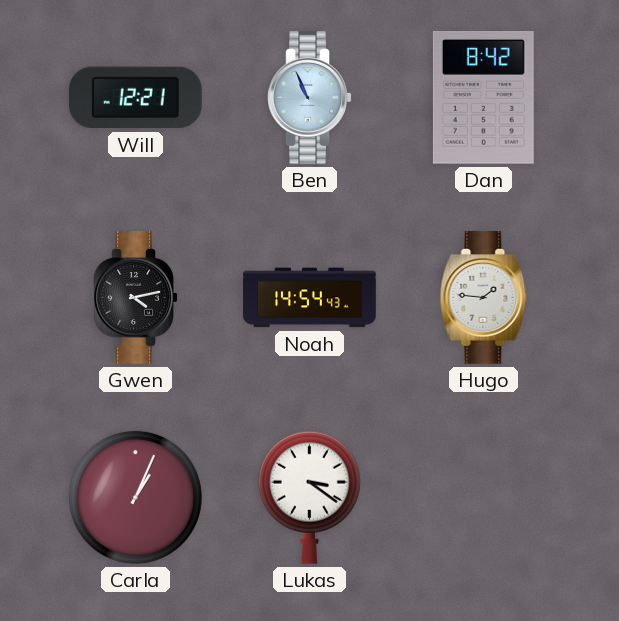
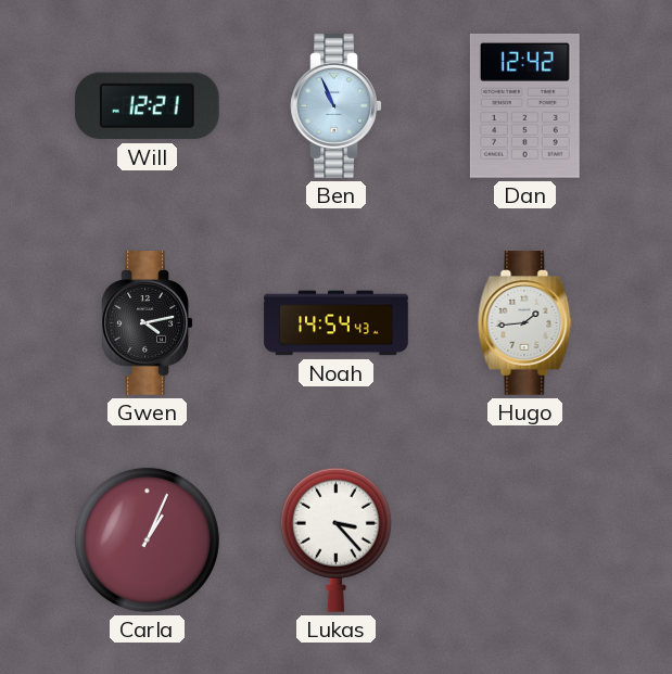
Dan: 8:42 -> 12:42 (524, 105)
Hugo: 1:46 -> 1:44 (525, 323)
Lukas: 3:21 -> 3:23 (335, 539)
